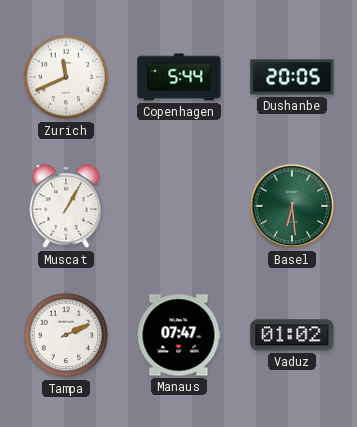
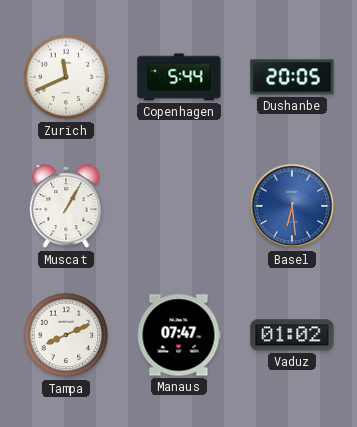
Basel dial: green -> blue (292, 206)
Tampa: 2:11 -> 8:11 (66, 335)
